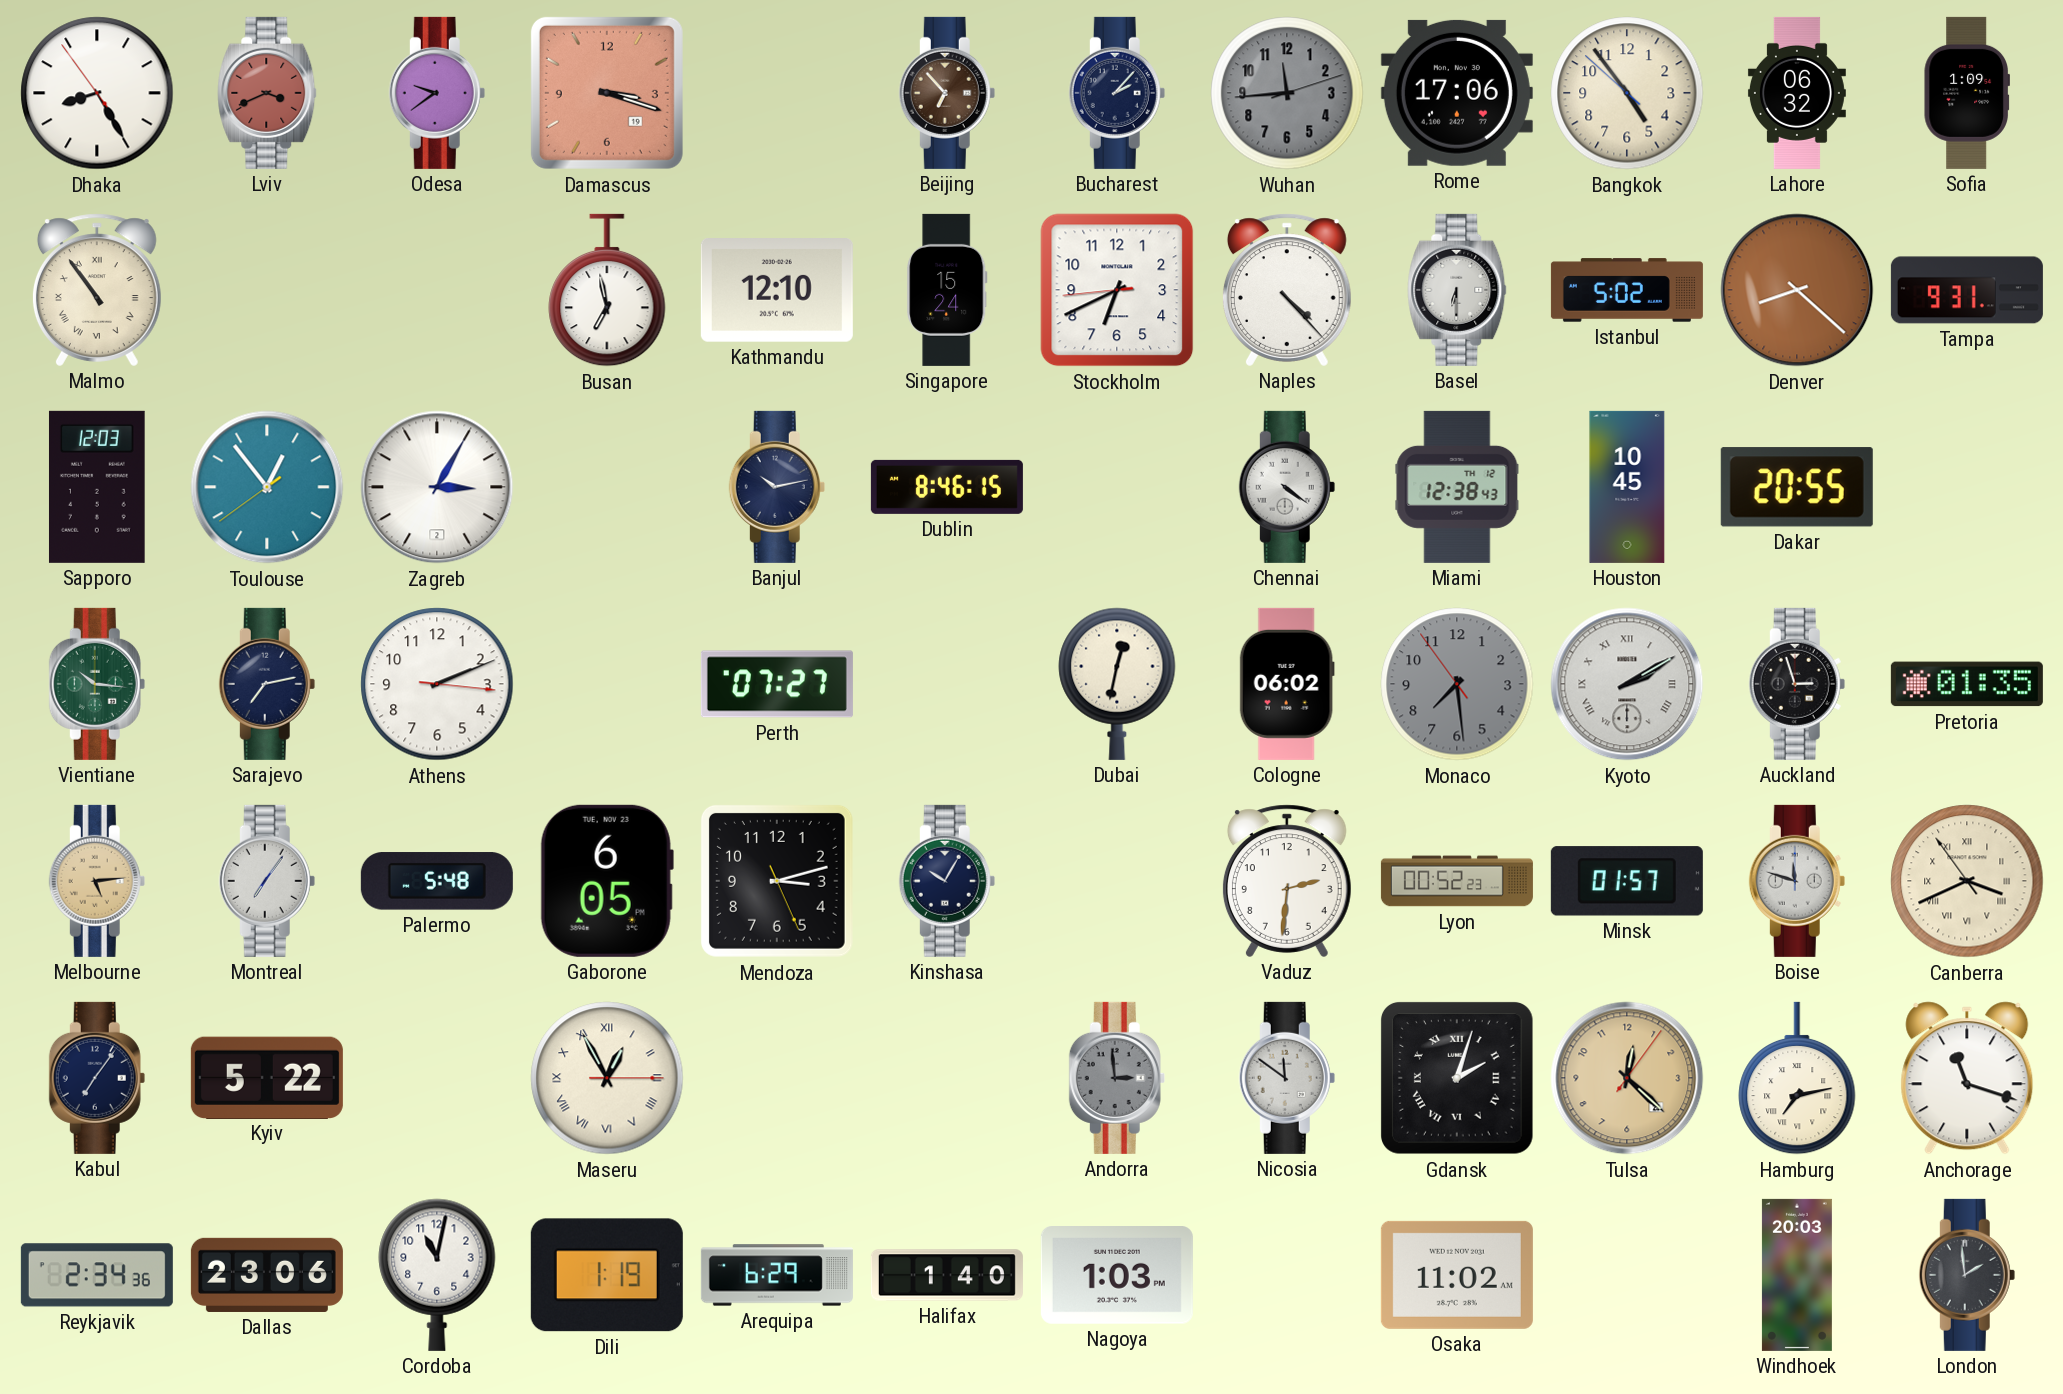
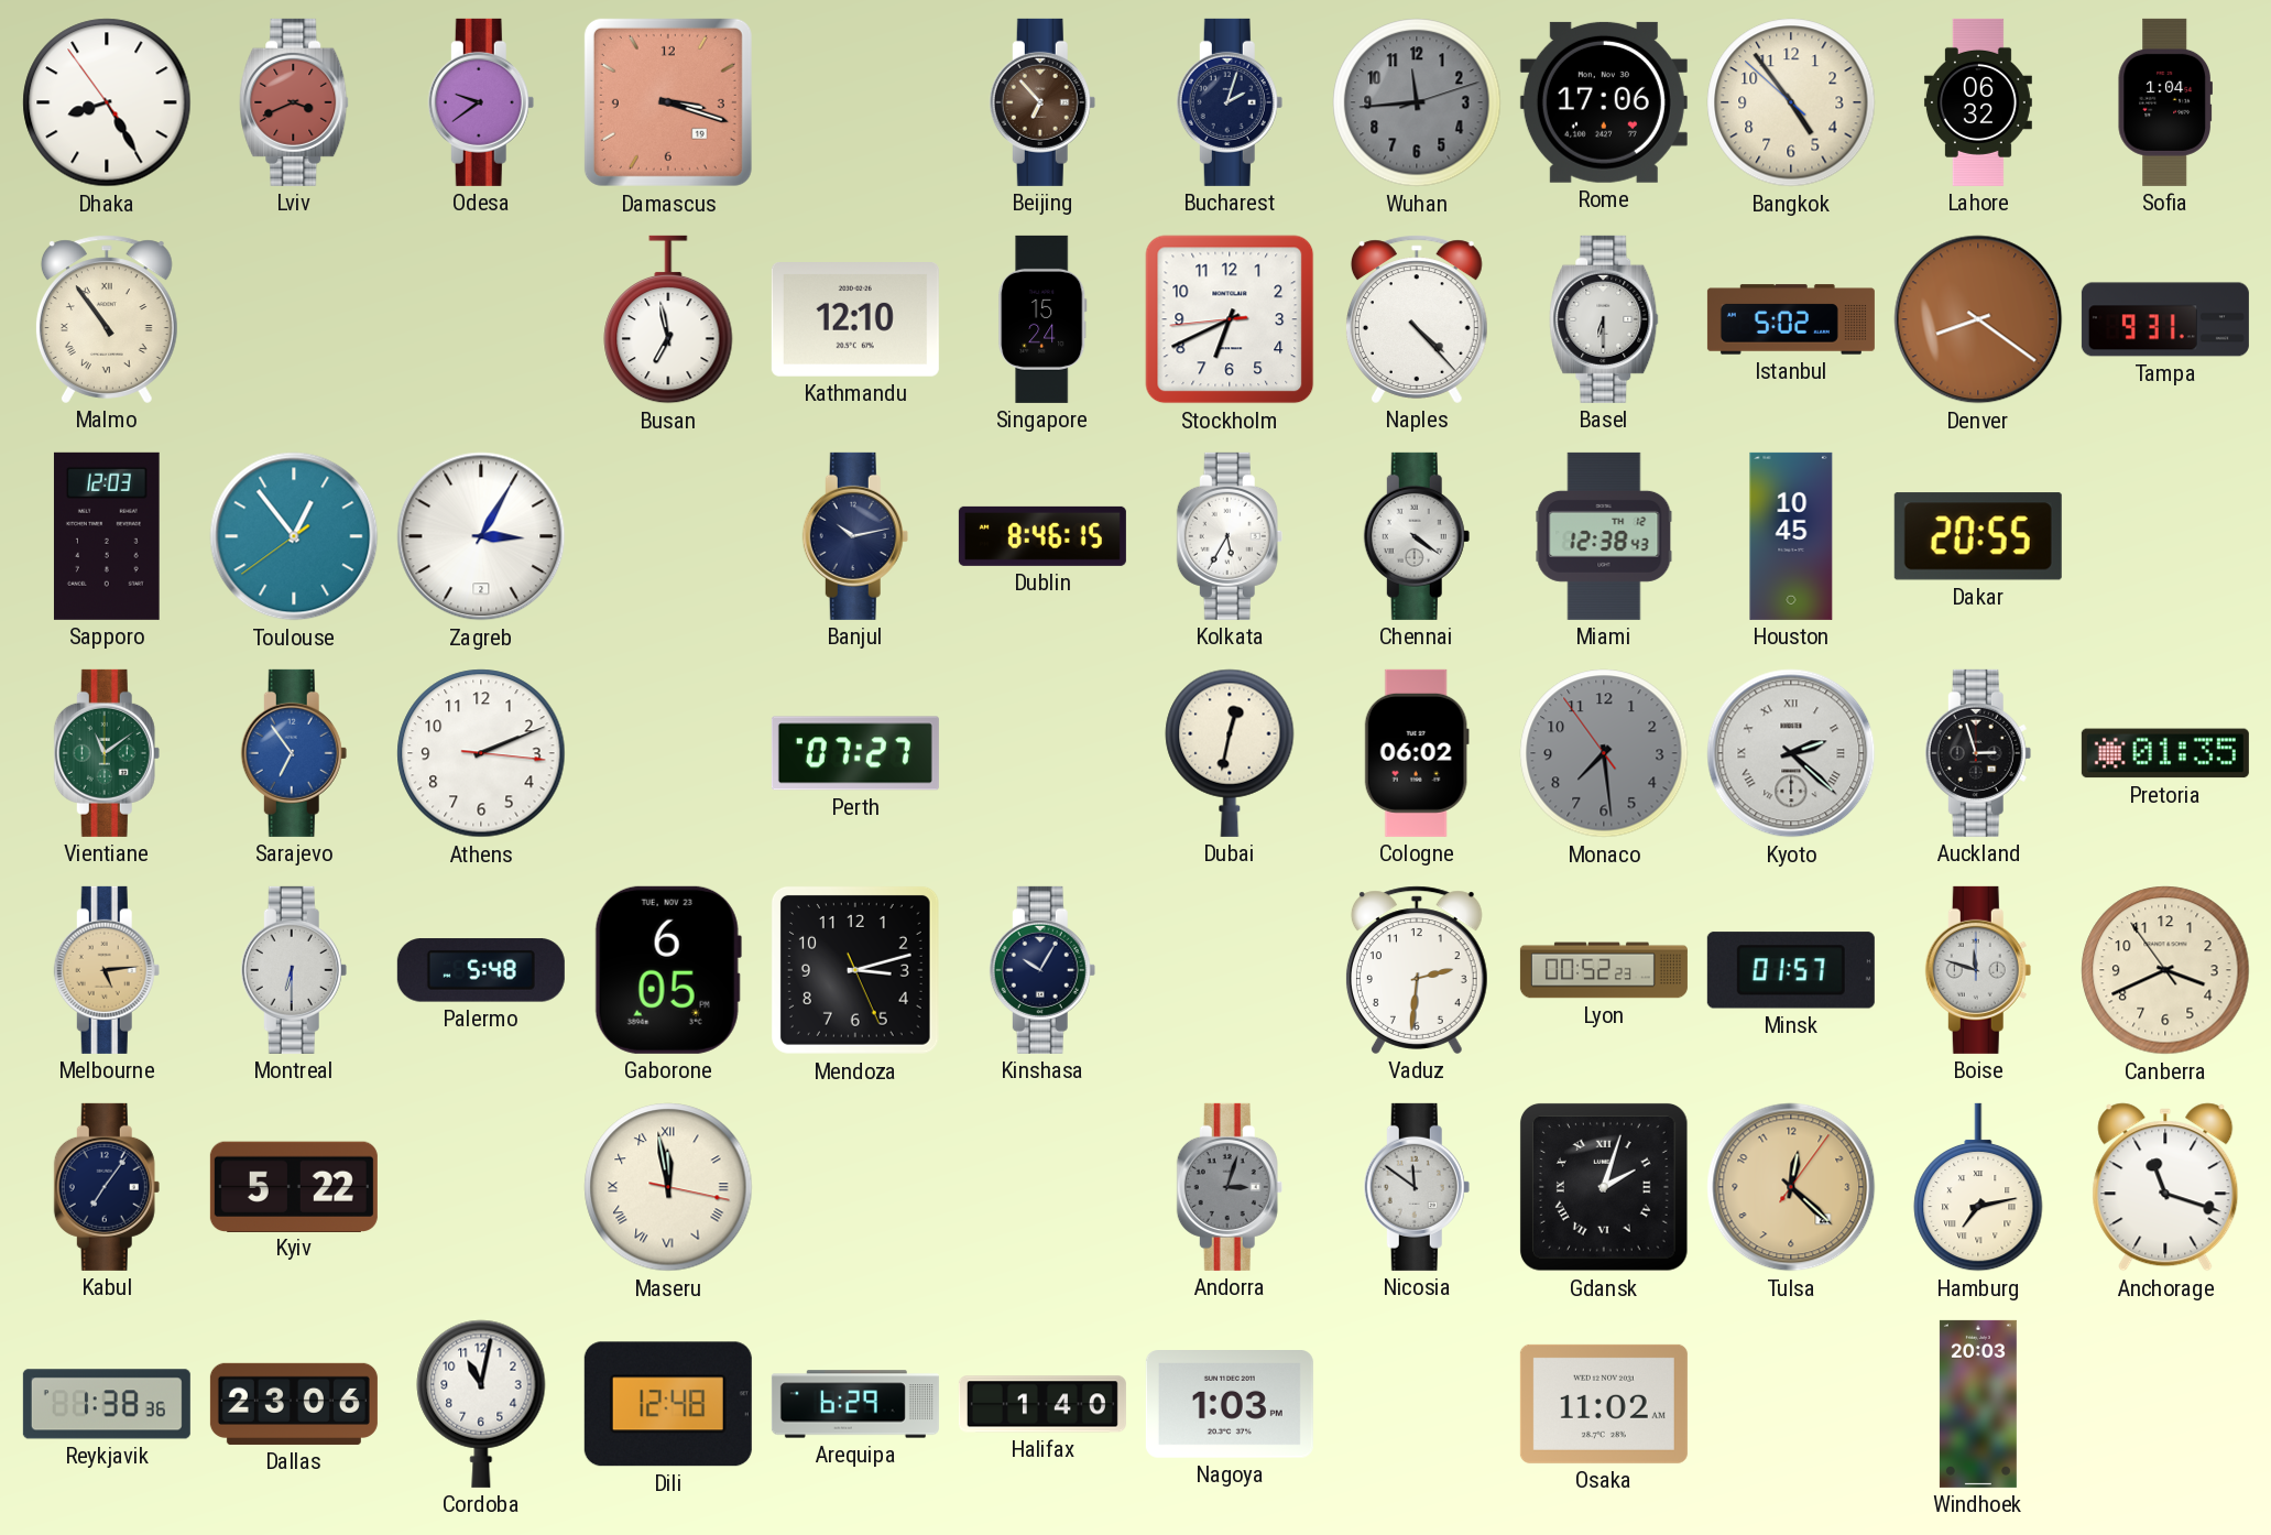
Bucharest: 2:07 -> 2:03 (1230, 102)
Sofia: 1:09 -> 1:04 (2165, 102)
Denver: 8:22 -> 8:21 (1978, 319)
Kolkata: none -> 5:35 (1230, 536)
Vientiane: 10:16 -> 11:09 (107, 753)
Sarajevo: 7:13 -> 6:54 (294, 753)
Sarajevo dial: navy -> blue (294, 753)
Kyoto: 2:10 -> 2:22 (1791, 753)
Montreal: 7:06 -> 6:30 (294, 970)
Canberra numerals: Roman -> Arabic (2165, 970)
Maseru: 12:55 -> 11:58 (668, 1187)
Andorra: 2:59 -> 3:03 (1230, 1187)
Reykjavik: 2:34 -> 1:38 (107, 1404)
Dili: 1:19 -> 12:48 (668, 1404)
London: 1:59 -> none (1967, 1275)
